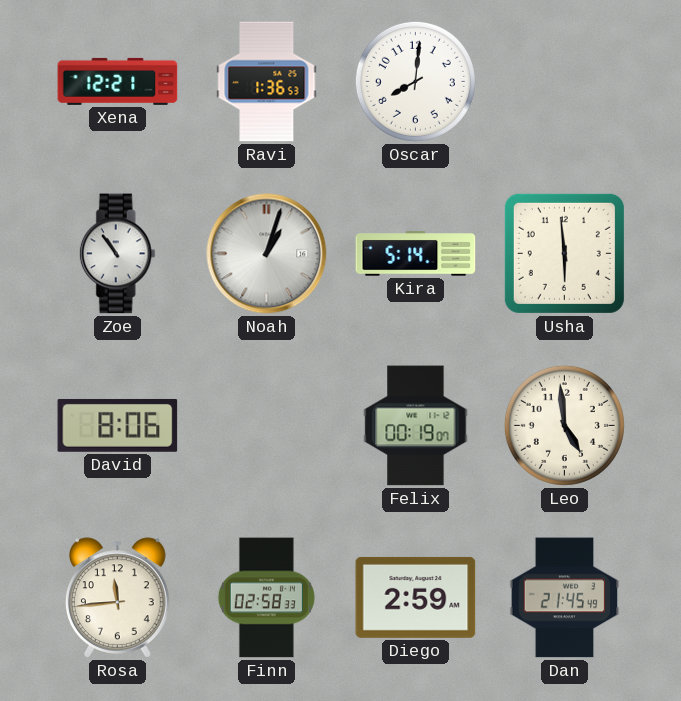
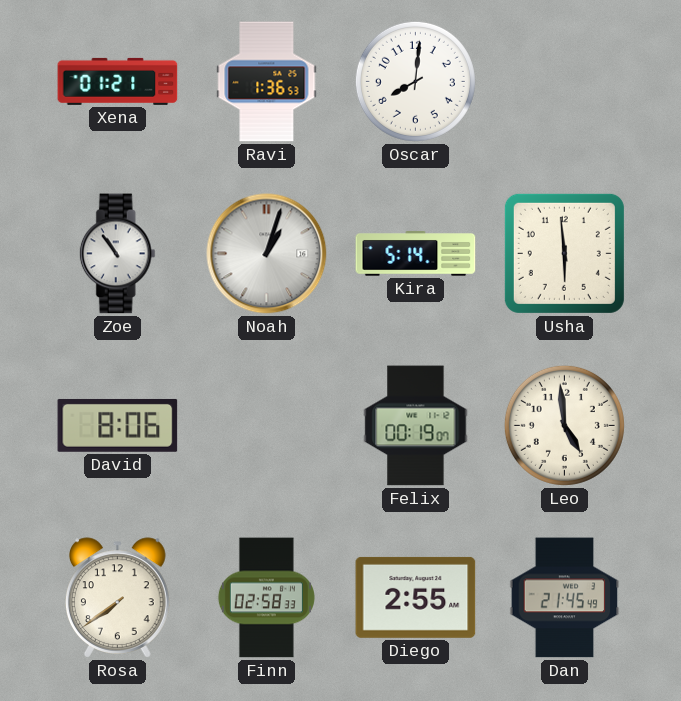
Xena: 12:21 -> 01:21 (118, 81)
Rosa: 11:44 -> 7:39 (118, 598)
Diego: 2:59 -> 2:55 (416, 597)
